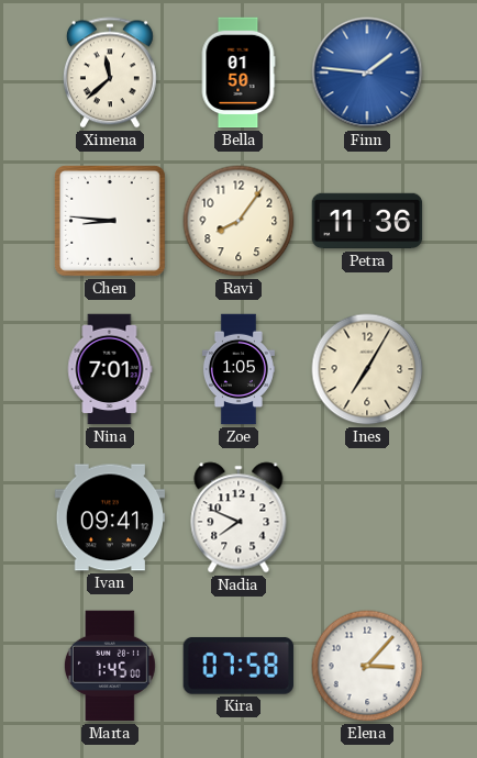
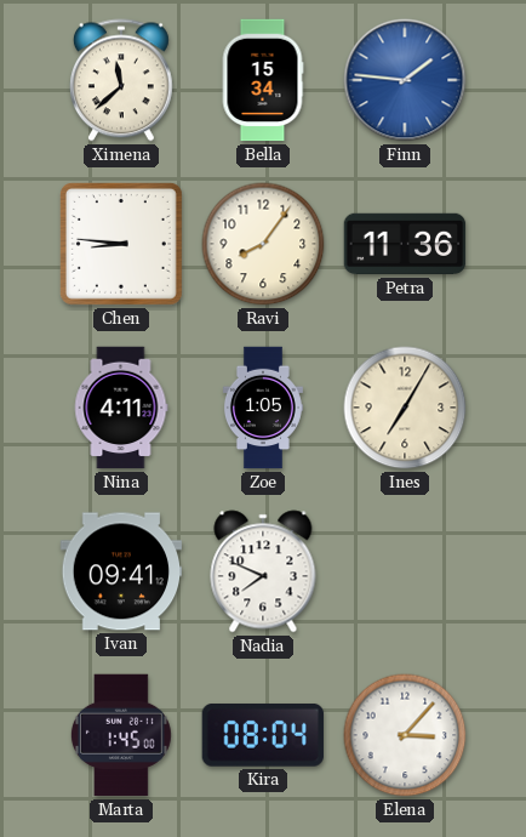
Bella: 01:50 -> 15:34 (263, 80)
Nina: 7:01 -> 4:11 (121, 408)
Kira: 07:58 -> 08:04 (263, 735)
